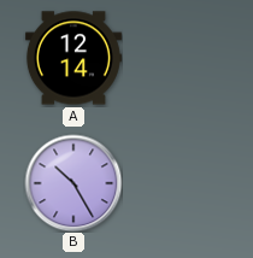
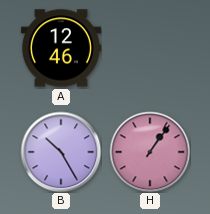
A: 12:14 -> 12:46 (61, 48)
H: none -> 1:06 (150, 152)
